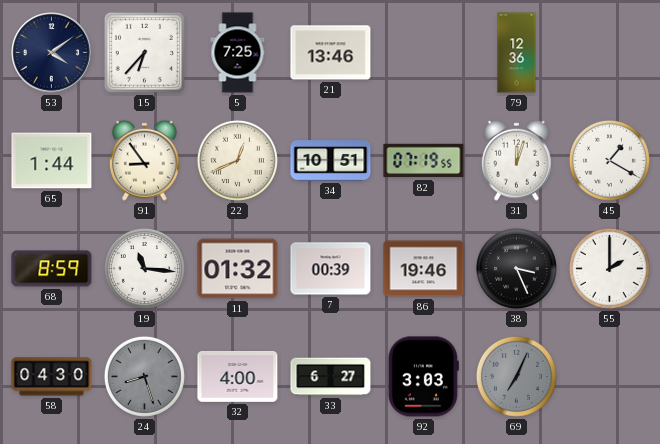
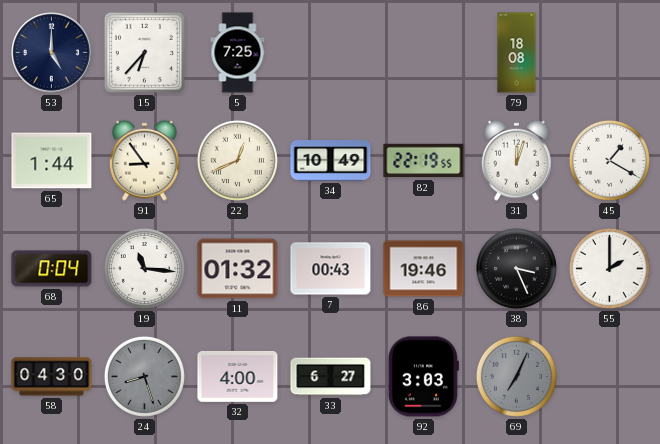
53: 4:09 -> 5:00 (52, 53)
21: 13:46 -> none (331, 53)
79: 12:36 -> 18:08 (517, 53)
34: 10:51 -> 10:49 (331, 161)
82: 07:19 -> 22:19 (424, 161)
68: 8:59 -> 0:04 (52, 269)
7: 00:39 -> 00:43 (331, 269)
